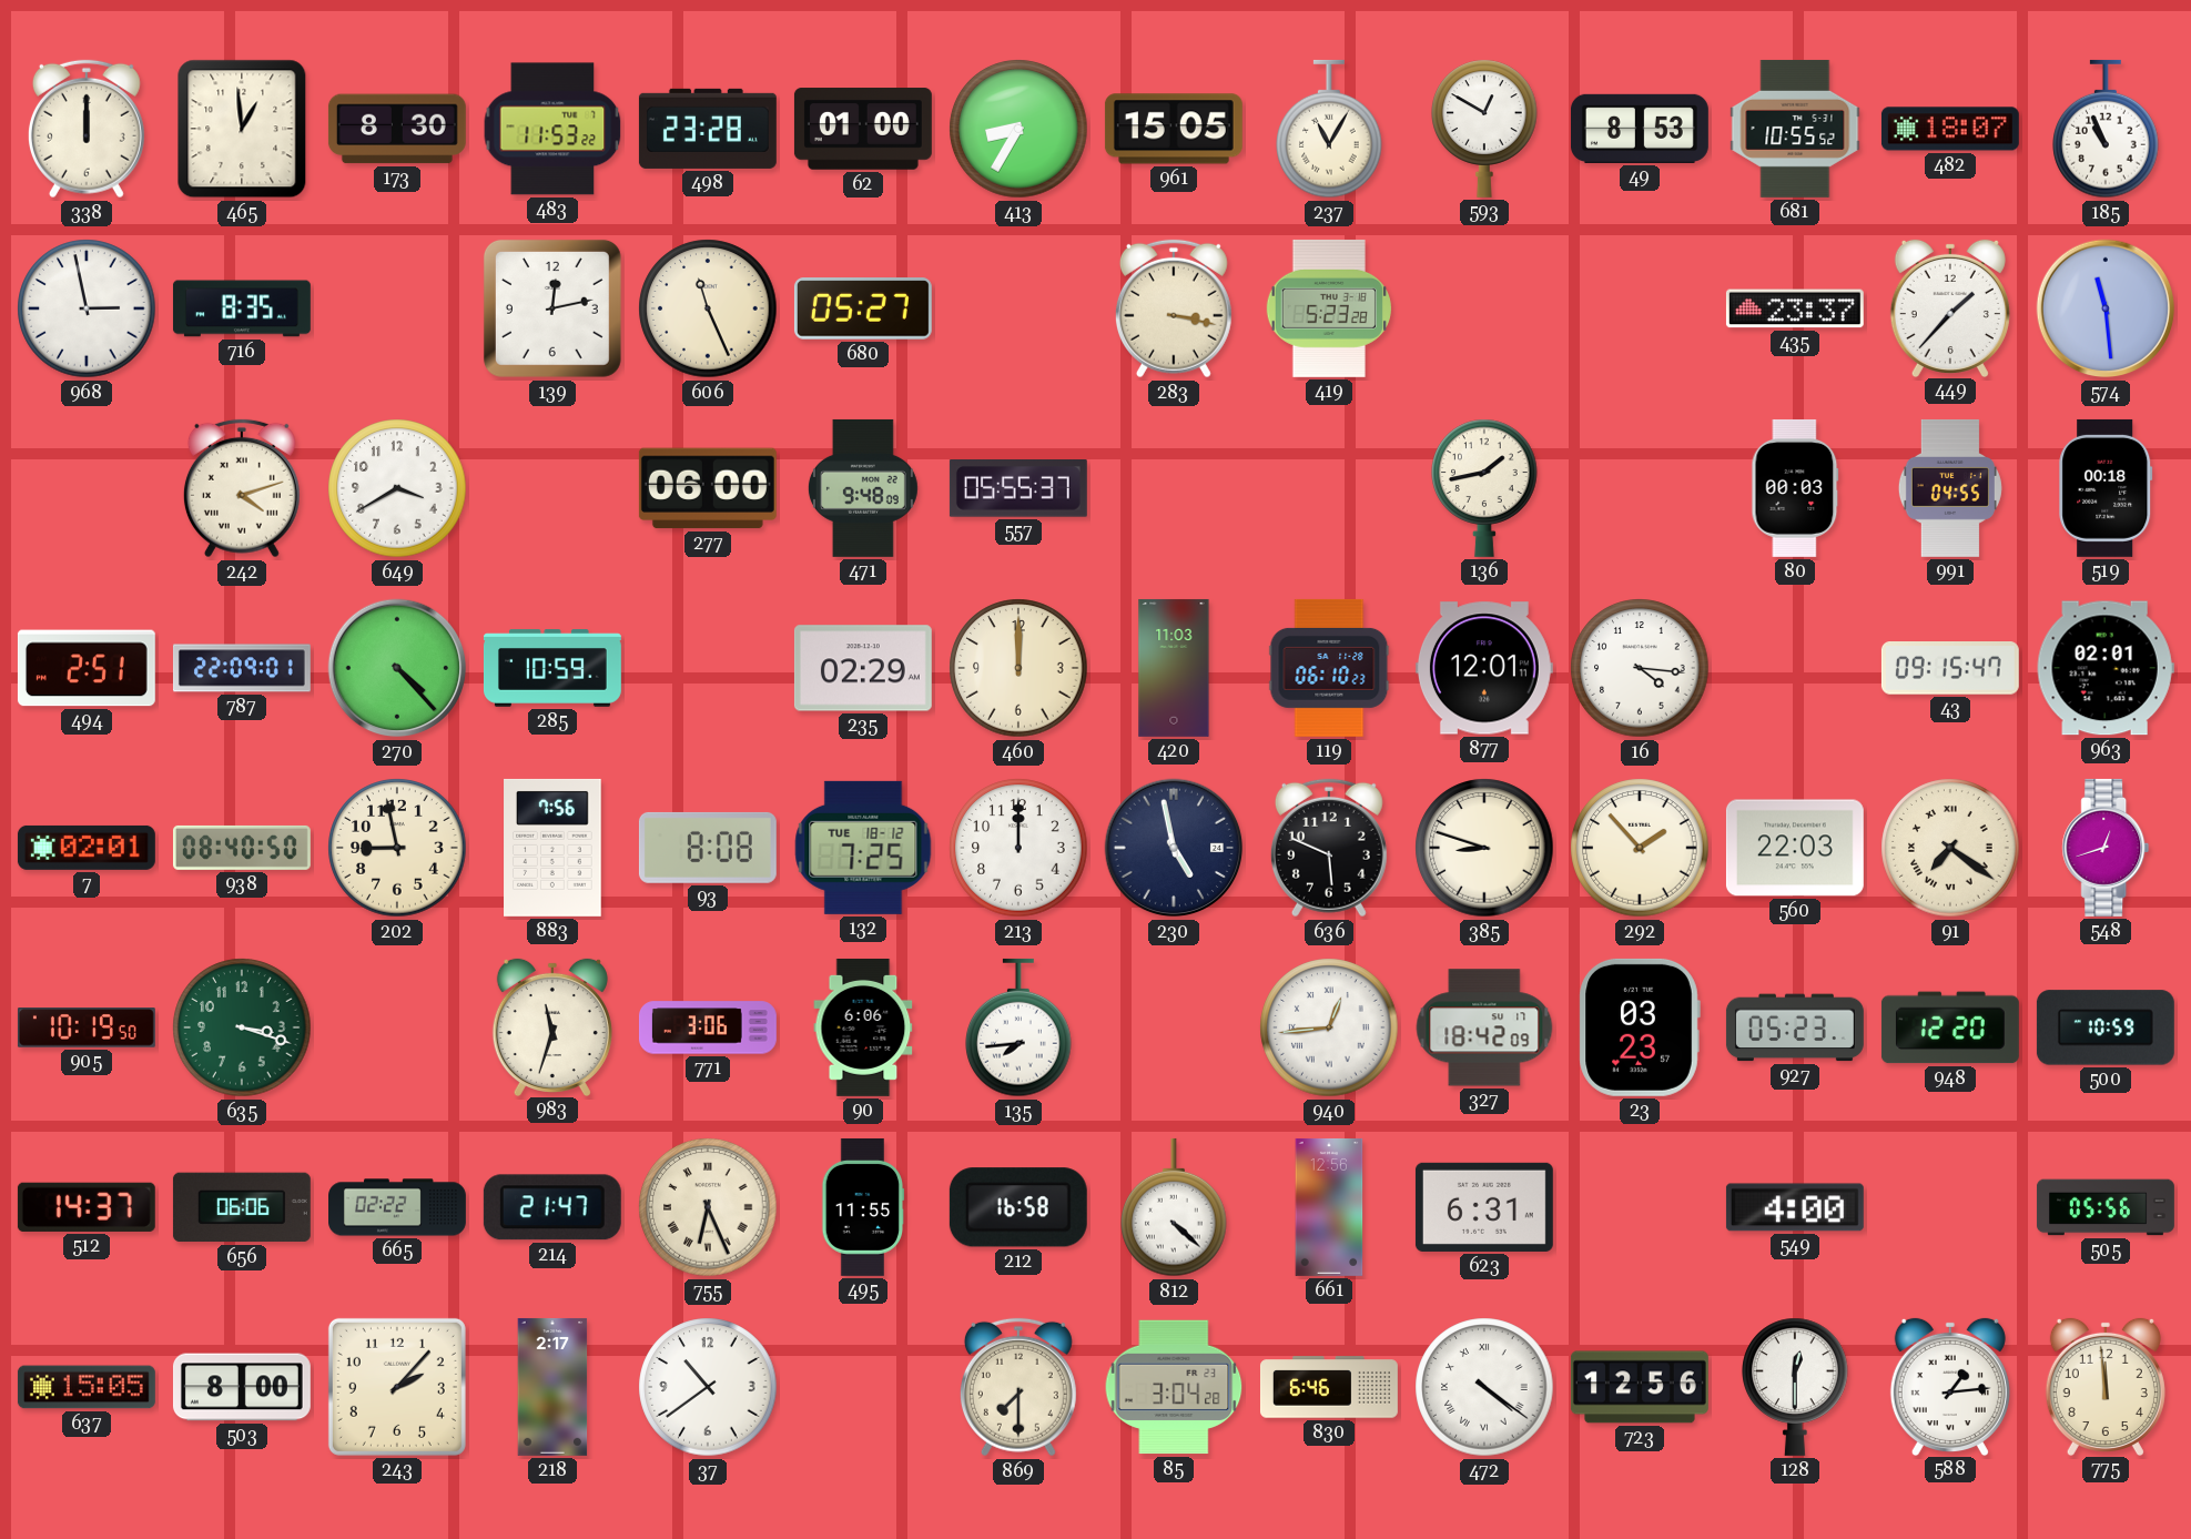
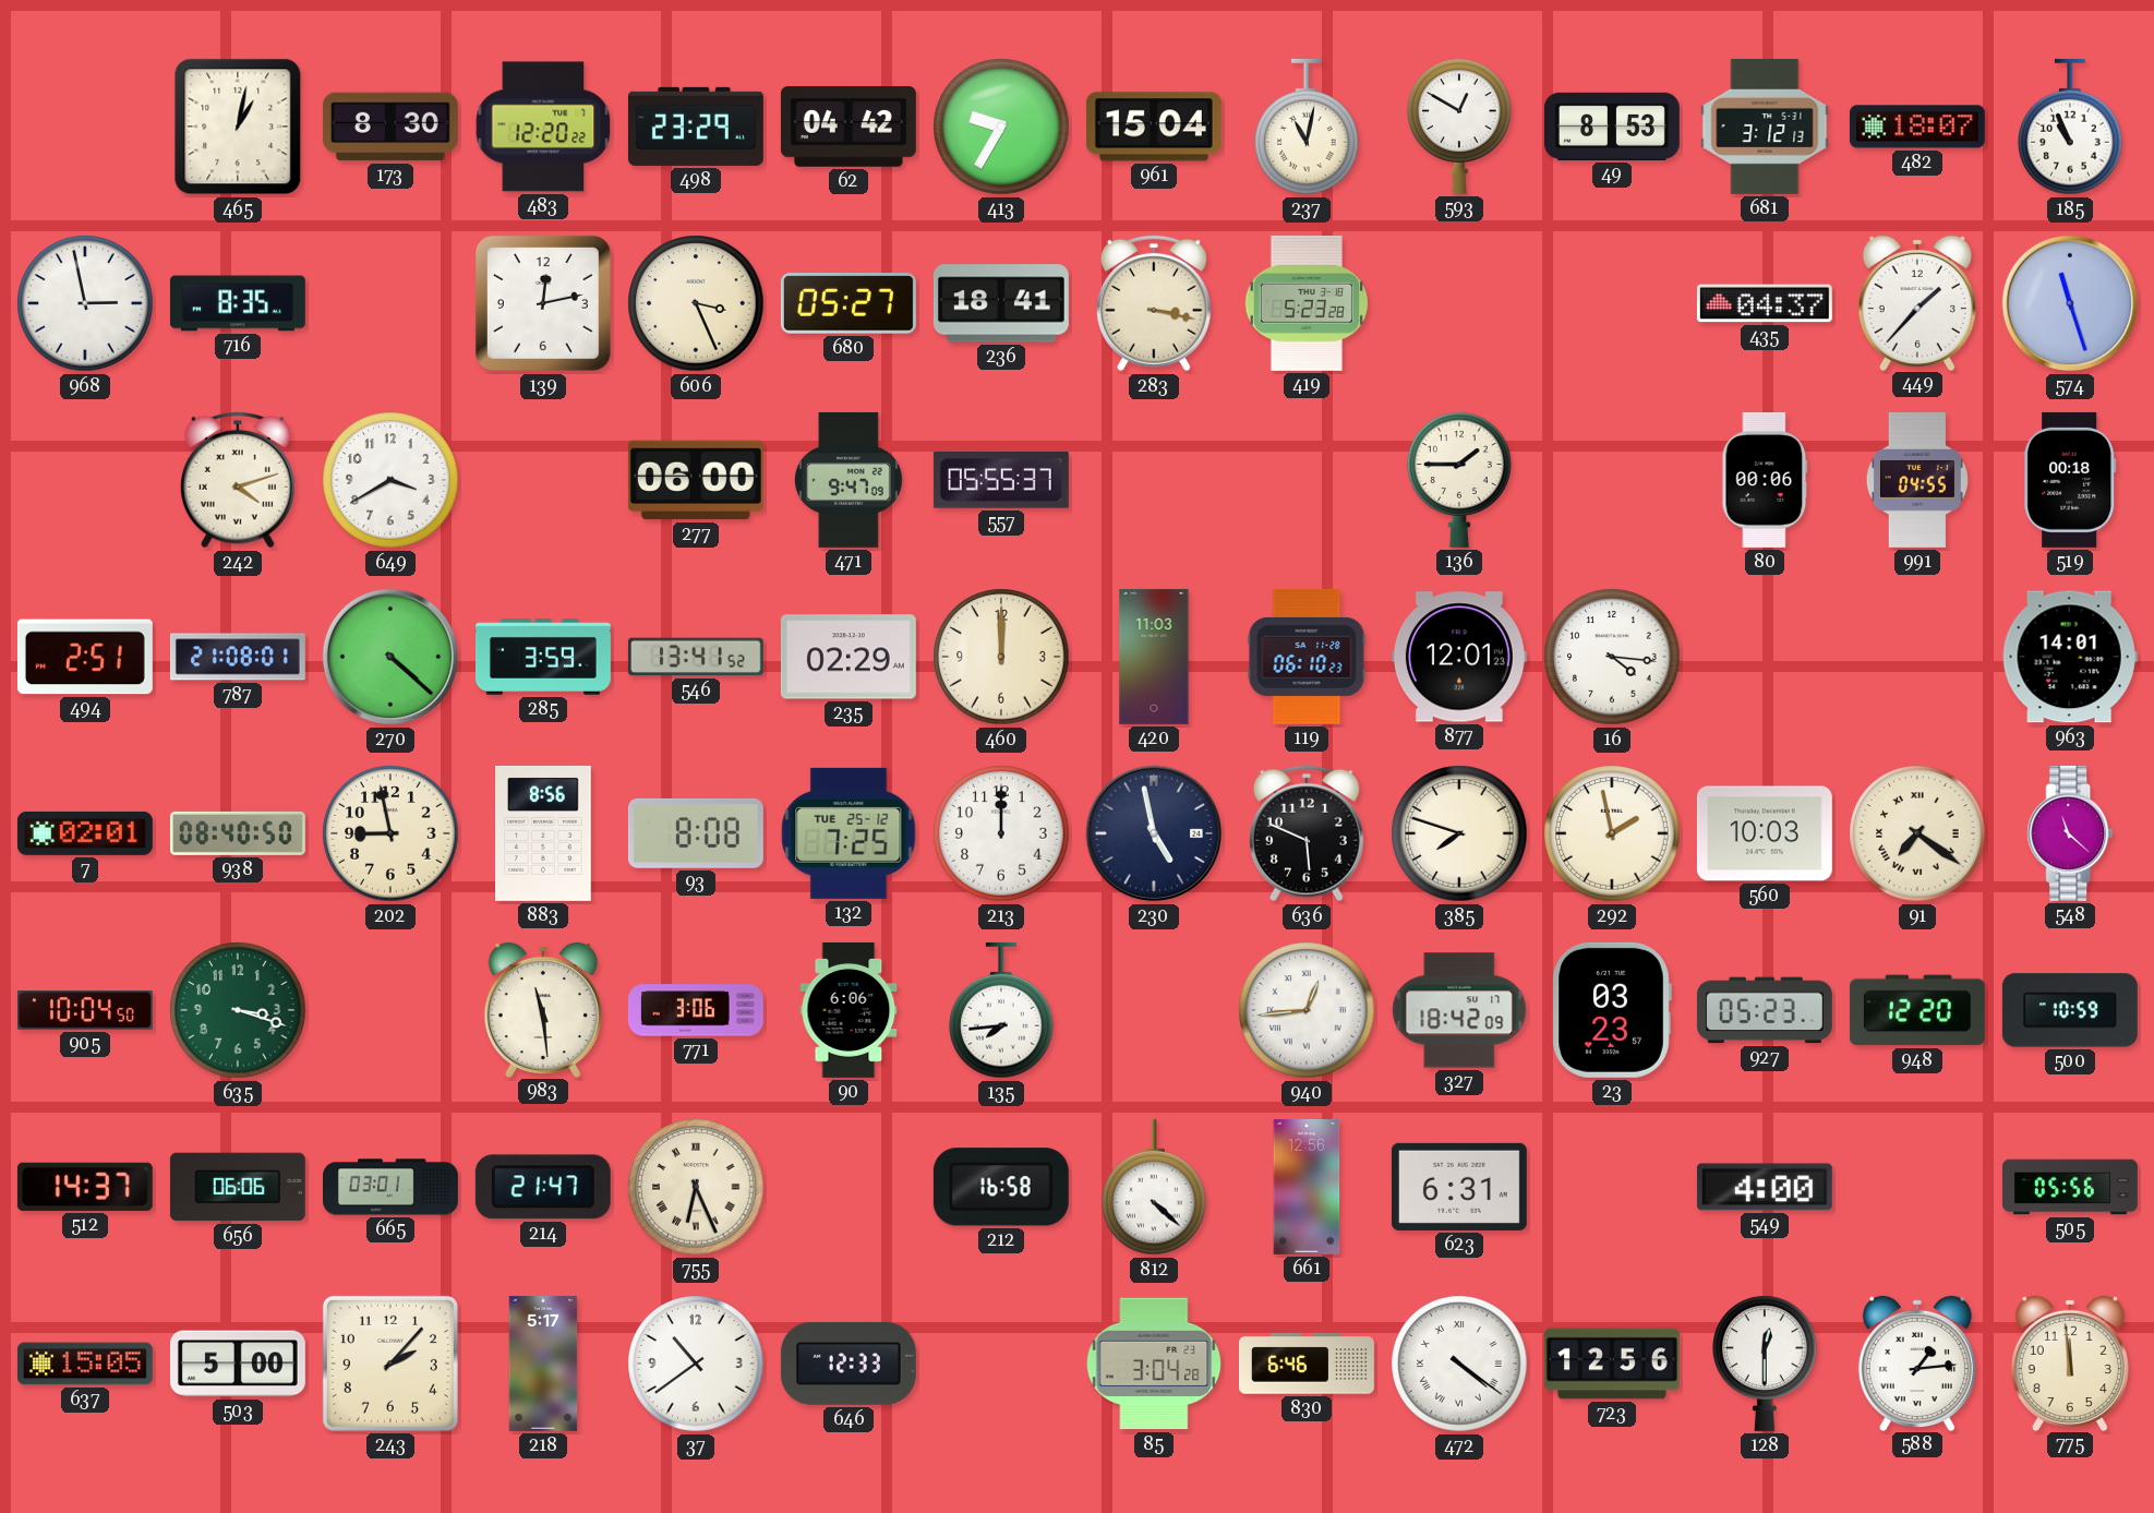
338: 12:00 -> none (87, 129)
465: 12:59 -> 1:02 (238, 127)
483: 11:53 -> 12:20 (543, 127)
498: 23:28 -> 23:29 (696, 127)
62: 01:00 -> 04:42 (849, 127)
413: 8:35 -> 9:35 (1001, 127)
961: 15:05 -> 15:04 (1154, 127)
237: 11:05 -> 11:02 (1307, 127)
681: 10:55 -> 3:12 (1765, 127)
606: 11:26 -> 3:26 (696, 303)
236: none -> 18:41 (1001, 303)
435: 23:37 -> 04:37 (1765, 303)
574: 11:29 -> 11:27 (2070, 303)
471: 9:48 -> 9:47 (849, 480)
136: 1:43 -> 1:45 (1459, 480)
80: 00:03 -> 00:06 (1765, 480)
787: 22:09 -> 21:08 (238, 657)
270: 4:23 -> 4:22 (390, 657)
285: 10:59 -> 3:59 (543, 657)
546: none -> 13:41 (696, 657)
877: 12:01:11 -> 12:01:23 (1459, 657)
43: 09:15 -> none (1950, 668)
963: 02:01 -> 14:01 (2070, 657)
883: 7:56 -> 8:56 (543, 833)
132 date: TUE 18-12 -> TUE 25-12 (849, 833)
385: 8:48 -> 7:48 (1459, 833)
292: 1:53 -> 1:58 (1612, 833)
560: 22:03 -> 10:03 (1765, 833)
548: 12:42 -> 11:22 (2070, 833)
905: 10:19 -> 10:04 (85, 1010)
983: 11:33 -> 11:29 (543, 1009)
665: 02:22 -> 03:01 (392, 1187)
495: 11:55 -> none (863, 1207)
503: 8:00 -> 5:00 (238, 1364)
218: 2:17 -> 5:17 (543, 1364)
646: none -> 12:33 (849, 1364)
869: 7:30 -> none (1018, 1387)
